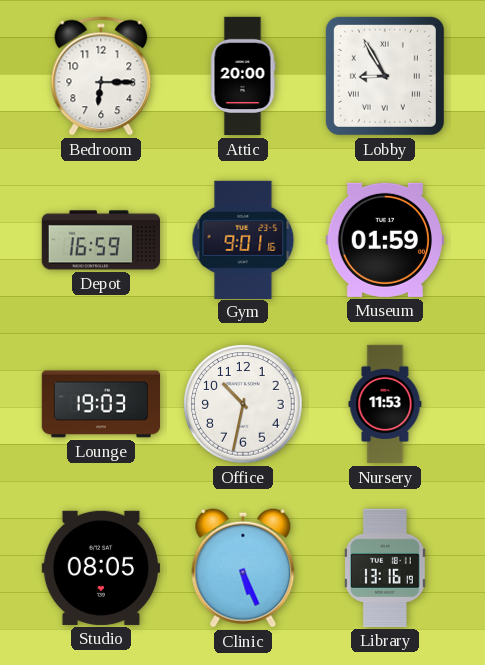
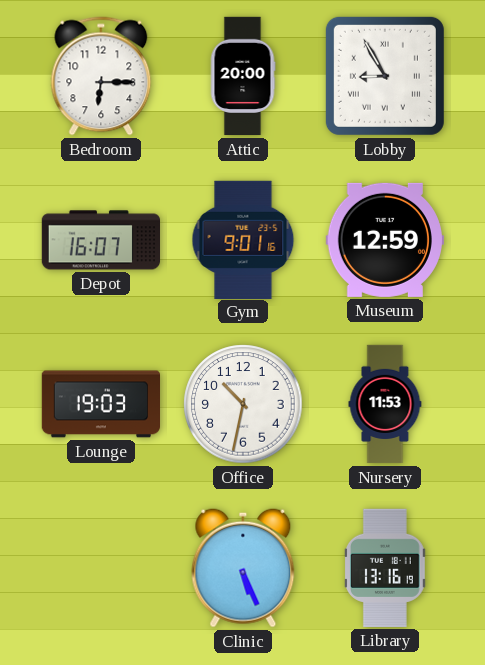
Depot: 16:59 -> 16:07 (100, 240)
Museum: 01:59 -> 12:59 (385, 240)
Studio: 08:05 -> none (101, 568)
